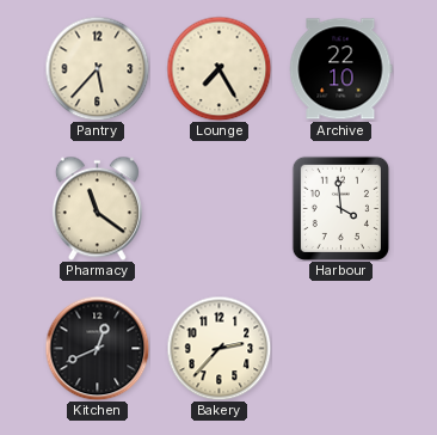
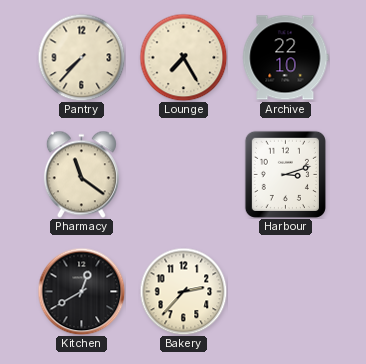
Pantry: 5:37 -> 7:37 (81, 57)
Harbour: 3:59 -> 3:12 (285, 174)
Kitchen: 12:41 -> 12:40 (81, 291)
